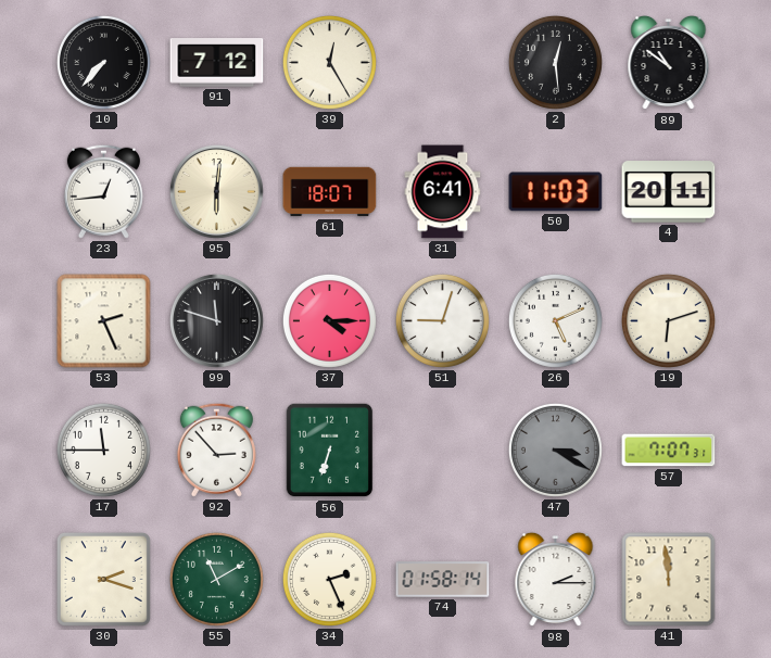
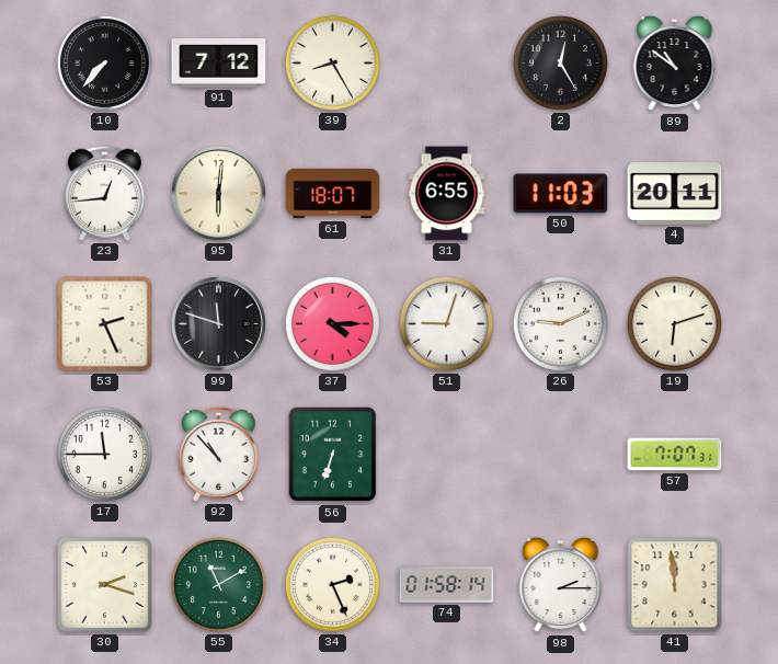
39: 12:25 -> 8:25 (332, 62)
2: 12:29 -> 12:25 (560, 62)
31: 6:41 -> 6:55 (447, 194)
26: 5:11 -> 9:11 (560, 323)
92: 2:53 -> 10:53 (218, 454)
47: 3:20 -> none (555, 450)
